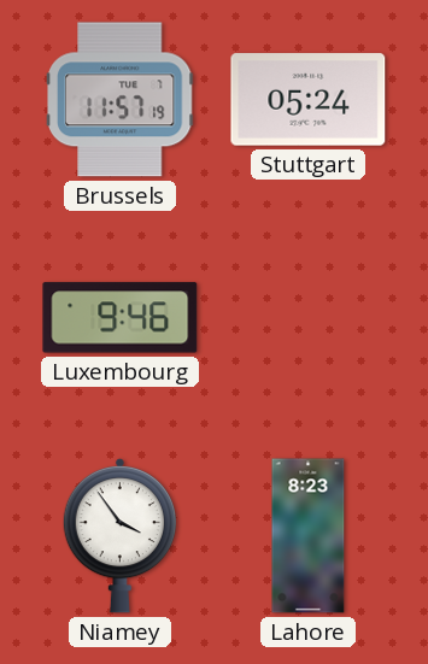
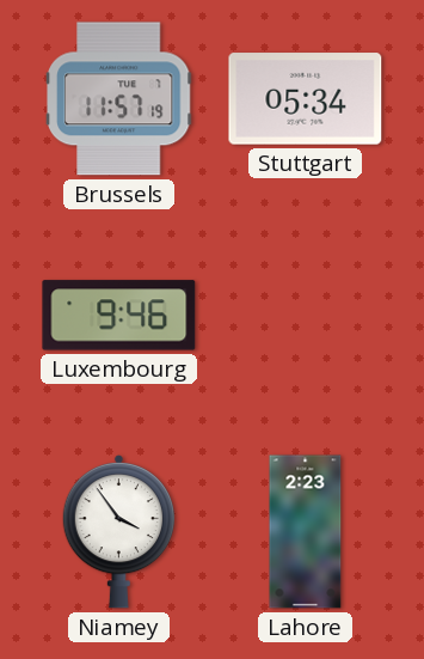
Stuttgart: 05:24 -> 05:34 (306, 99)
Lahore: 8:23 -> 2:23 (306, 532)
